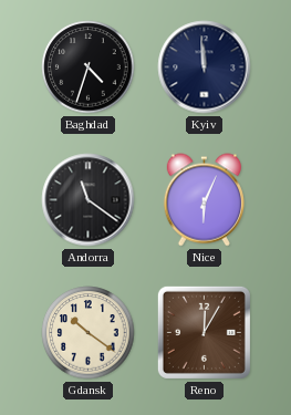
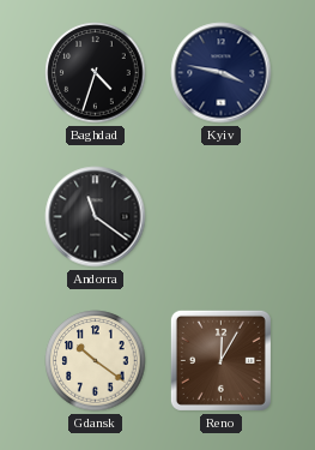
Kyiv: 11:59 -> 3:47 (222, 73)
Nice: 6:04 -> none (204, 200)
